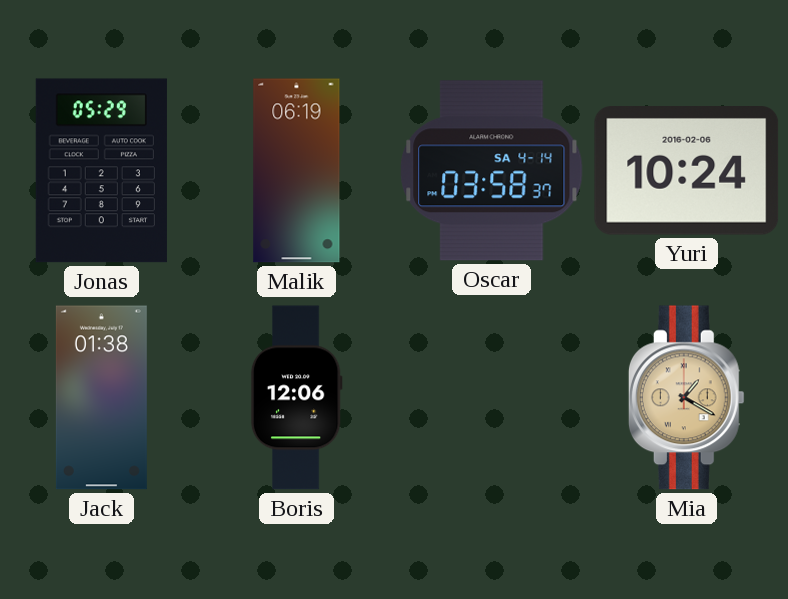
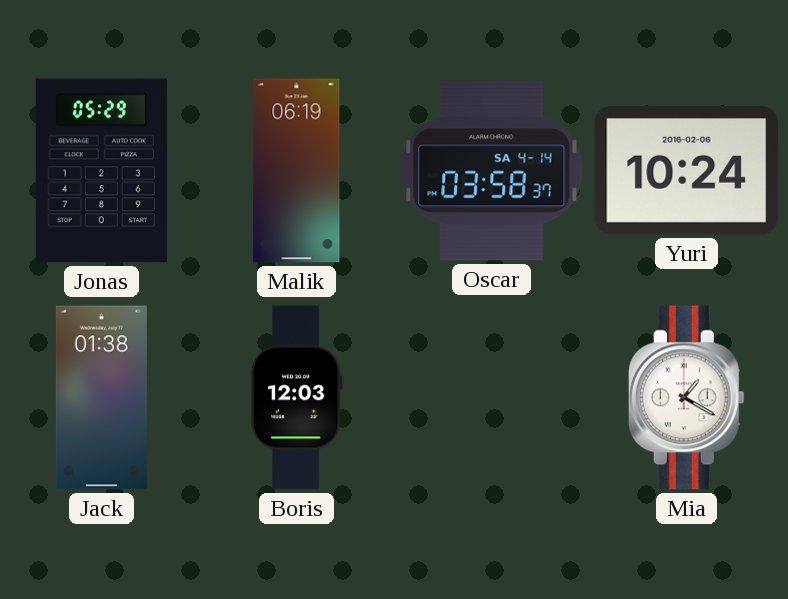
Boris: 12:06 -> 12:03 (296, 398)
Mia dial: champagne -> white (686, 398)
